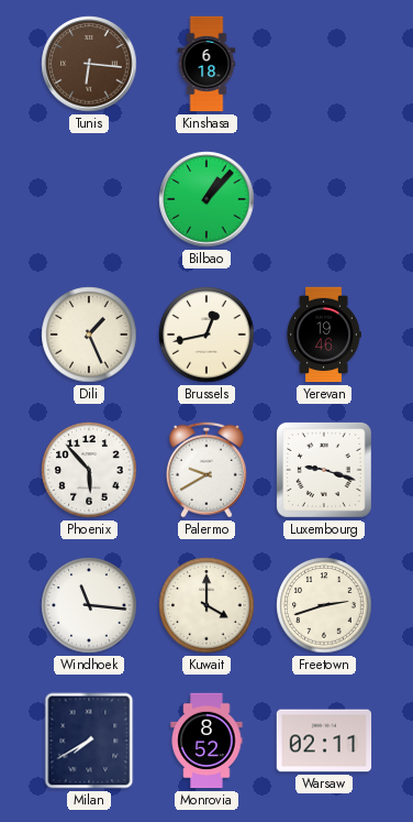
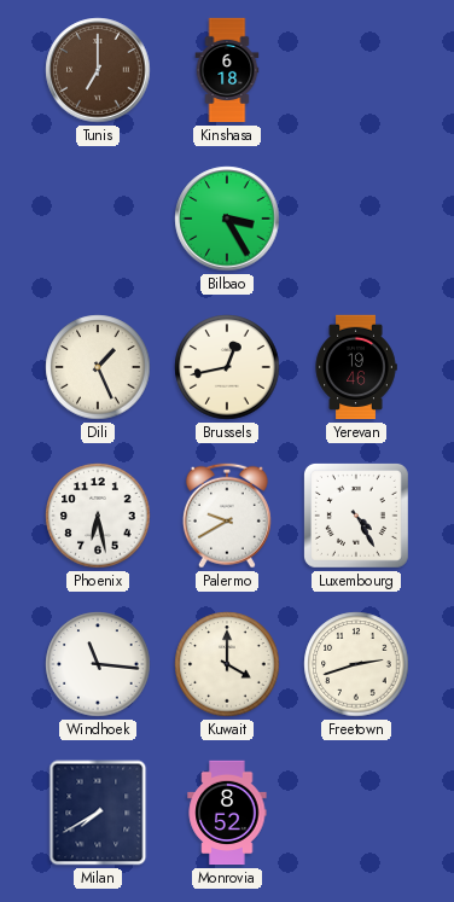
Tunis: 6:16 -> 7:00 (98, 70)
Bilbao: 1:07 -> 3:25 (227, 219)
Phoenix: 5:53 -> 6:28 (98, 516)
Luxembourg: 9:18 -> 4:25 (356, 516)
Warsaw: 02:11 -> none (324, 741)
